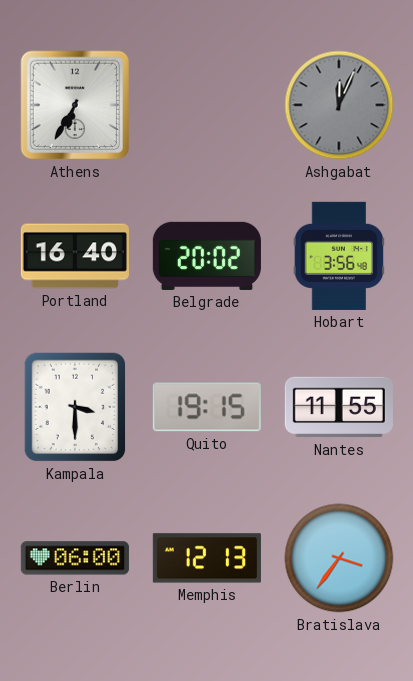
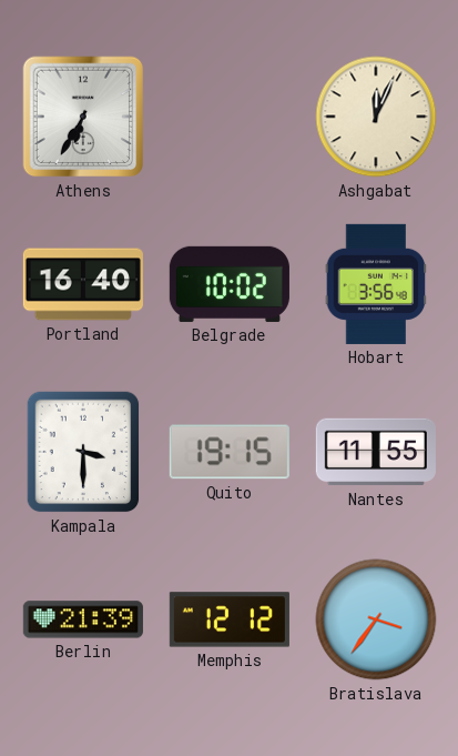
Ashgabat dial: grey -> cream (376, 117)
Belgrade: 20:02 -> 10:02 (230, 284)
Berlin: 06:00 -> 21:39 (83, 619)
Memphis: 12:13 -> 12:12 (230, 619)
